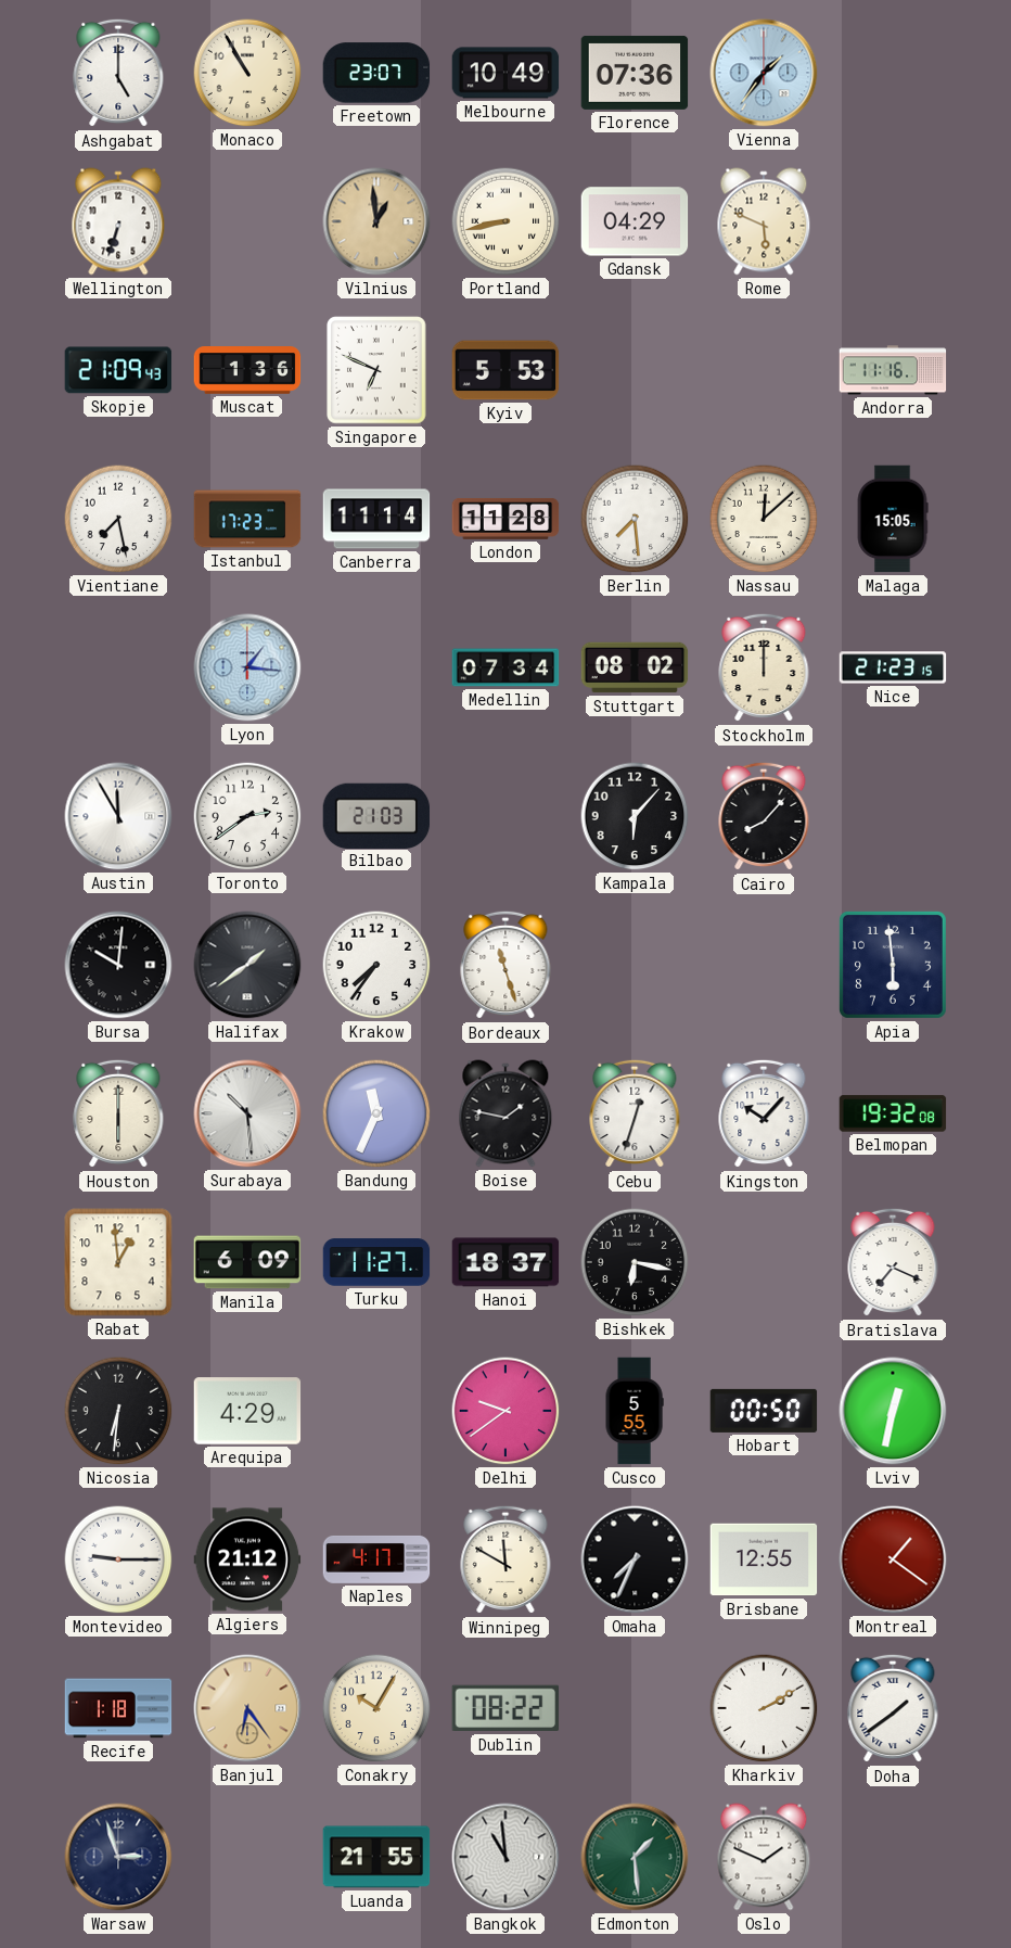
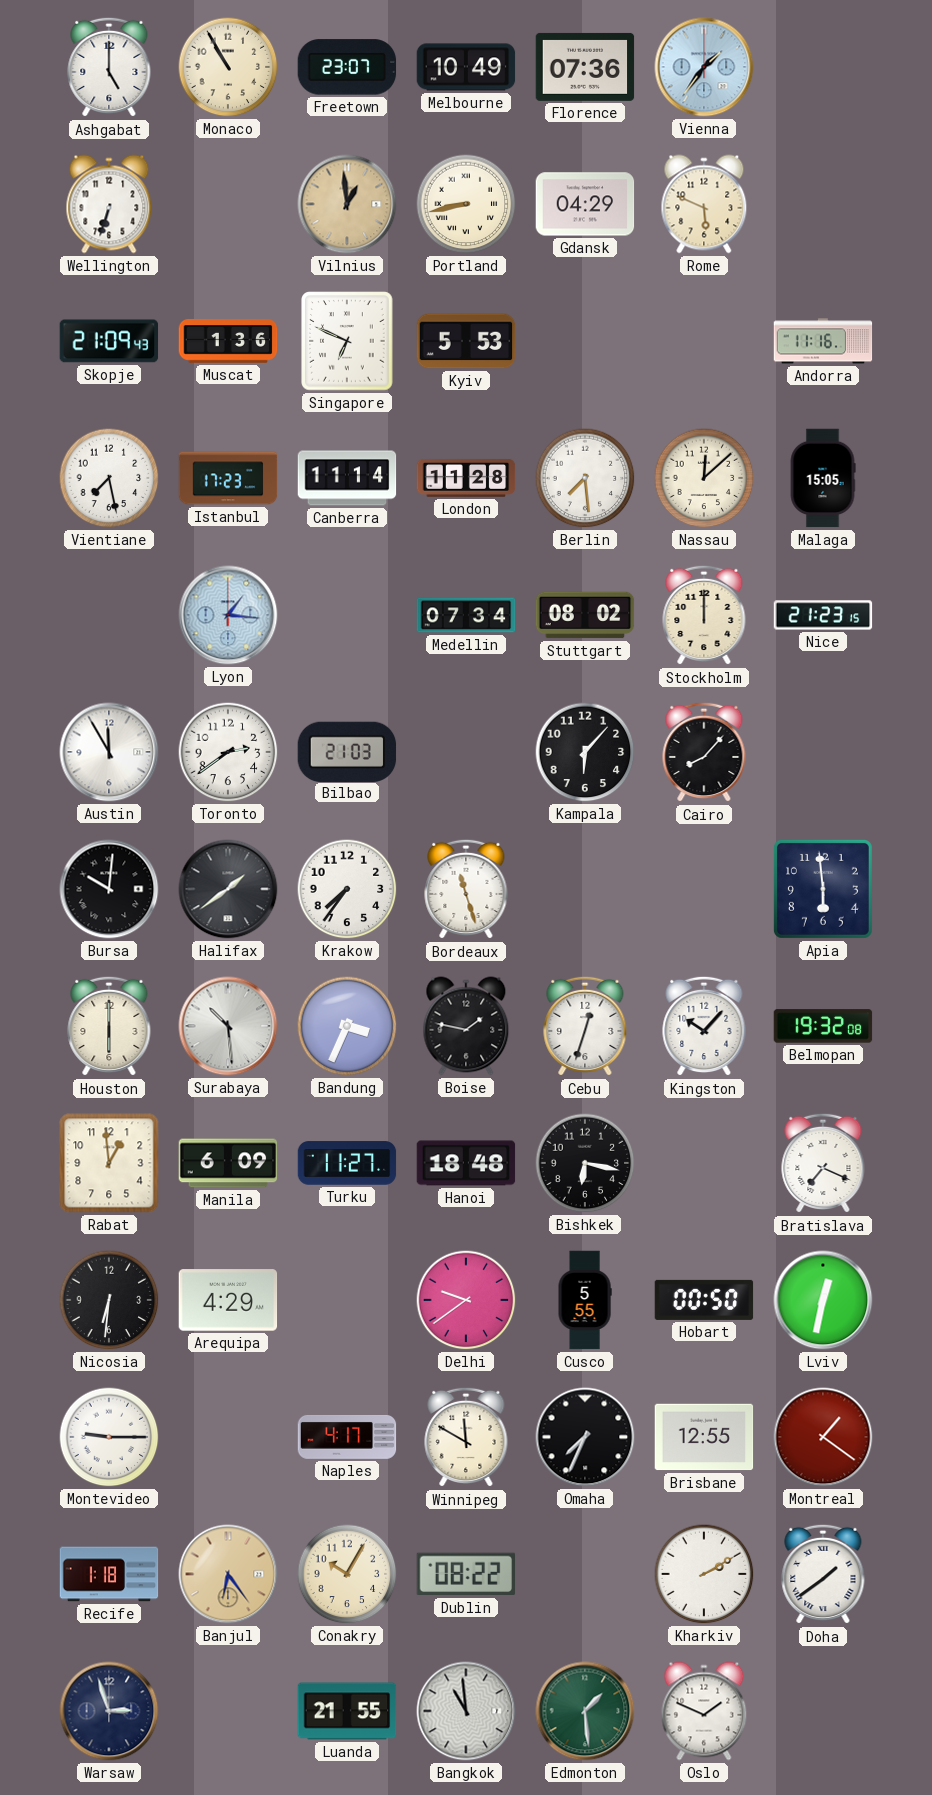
Bandung: 11:34 -> 3:34 (347, 1026)
Hanoi: 18:37 -> 18:48 (466, 1163)
Algiers: 21:12 -> none (247, 1559)
